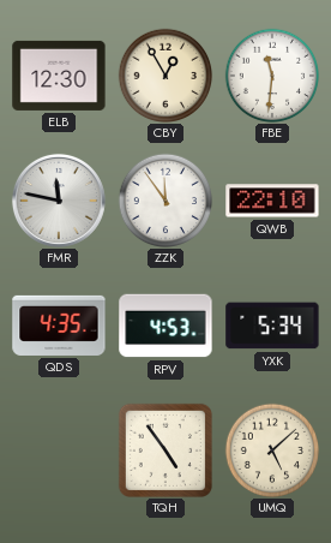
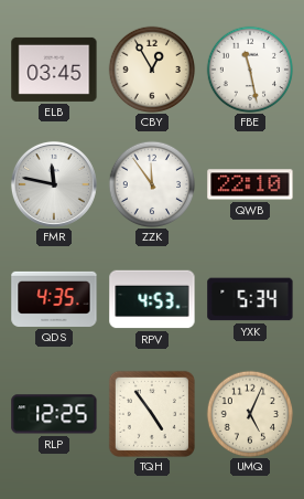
ELB: 12:30 -> 03:45 (54, 70)
FBE: 11:31 -> 11:28 (250, 70)
RLP: none -> 12:25 (54, 414)
UMQ: 5:08 -> 5:04 (250, 414)
